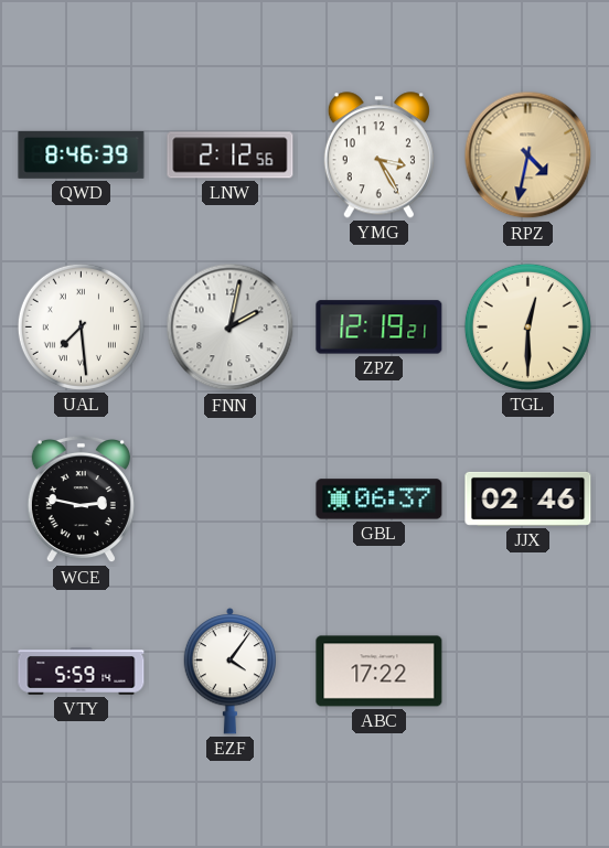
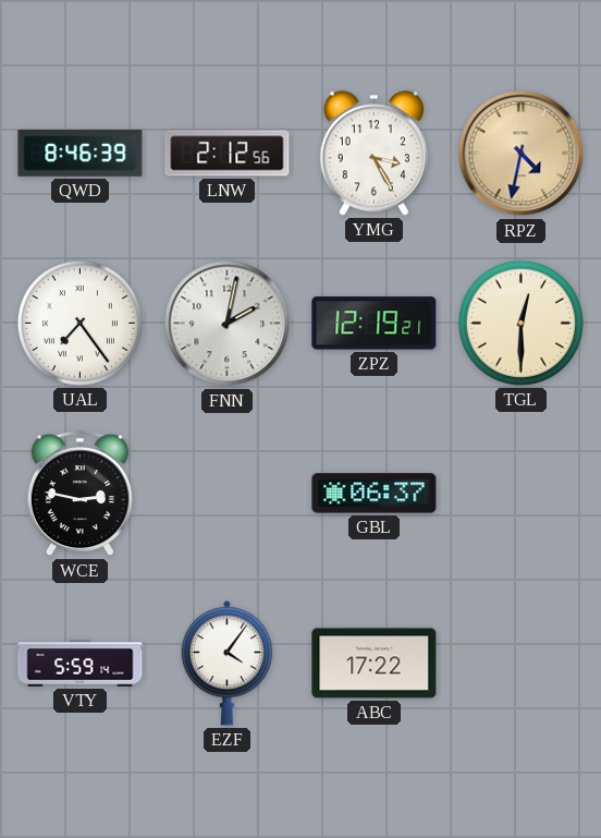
UAL: 7:29 -> 7:24 (79, 323)
JJX: 02:46 -> none (528, 498)
